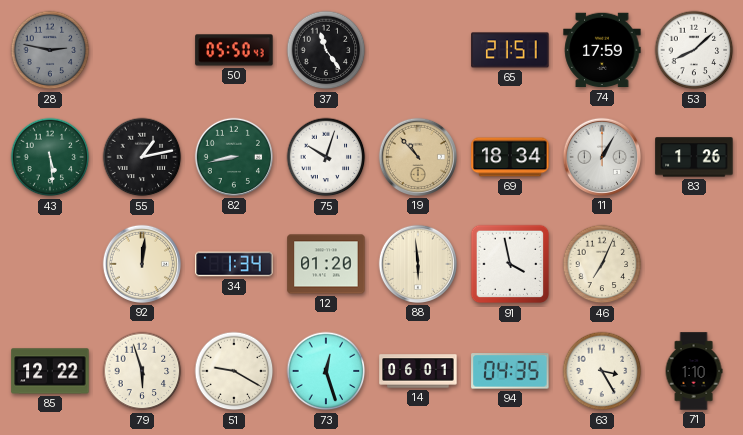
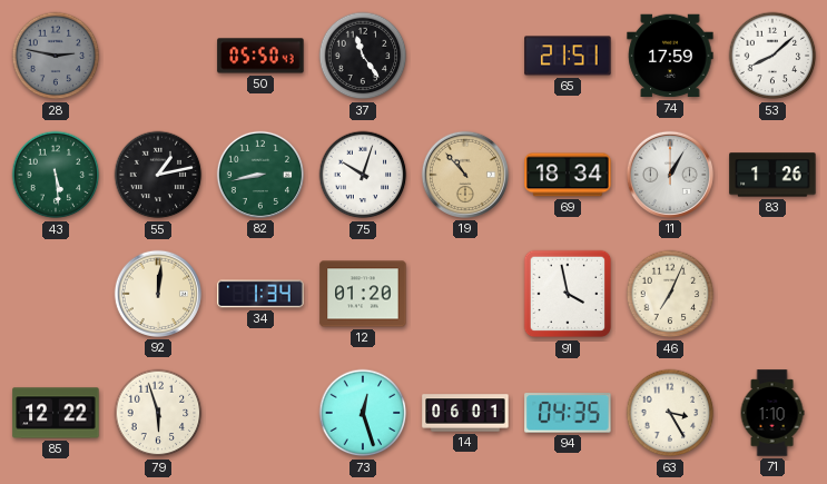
88: 5:59 -> none (418, 264)
51: 9:20 -> none (234, 371)
